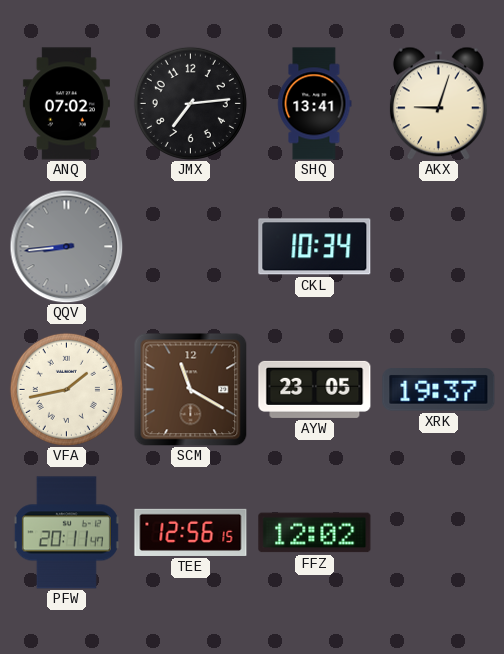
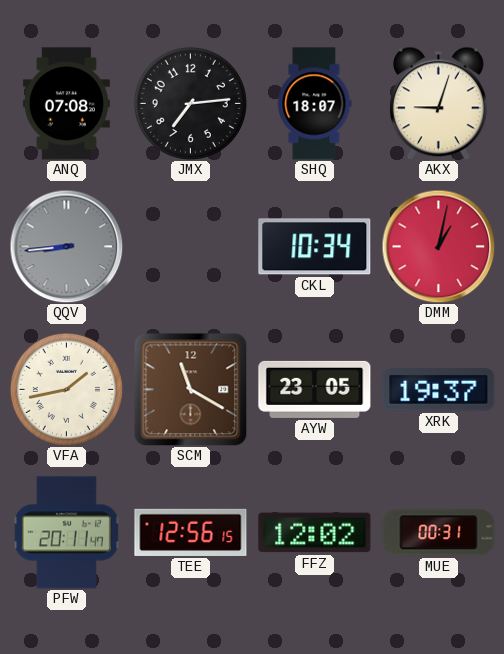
ANQ: 07:02 -> 07:08 (66, 104)
SHQ: 13:41 -> 18:07 (315, 104)
DMM: none -> 1:02 (438, 246)
MUE: none -> 00:31 (439, 533)
